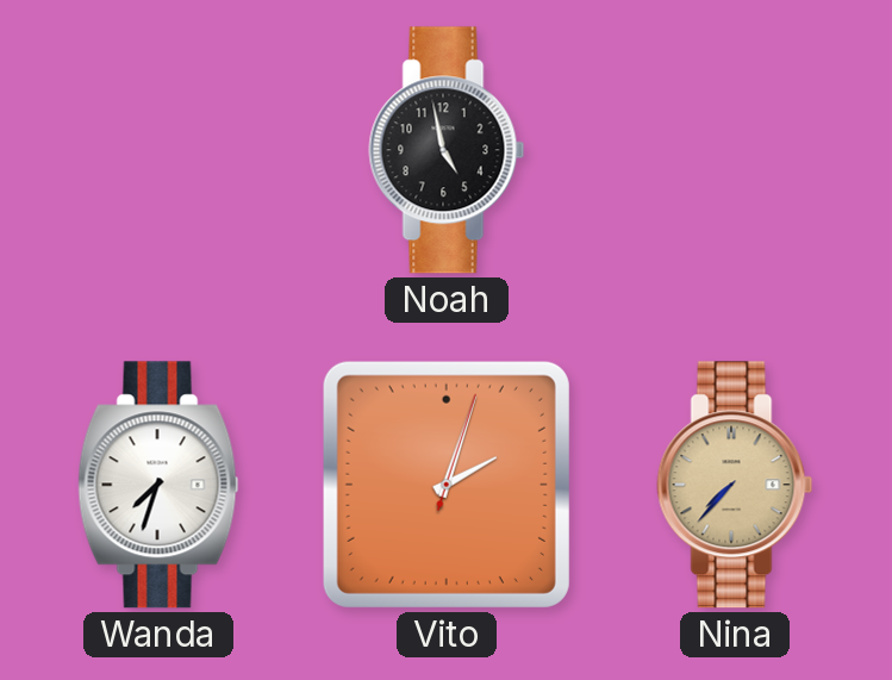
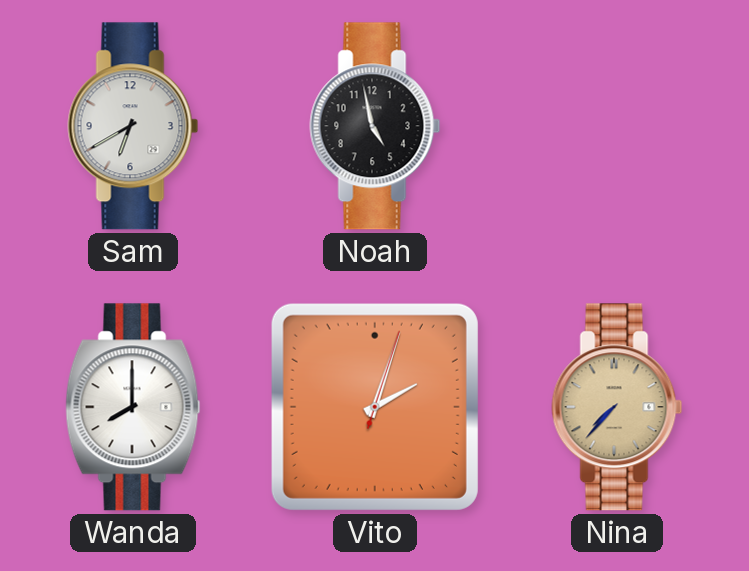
Sam: none -> 6:40 (133, 126)
Wanda: 7:33 -> 8:00 (133, 407)
